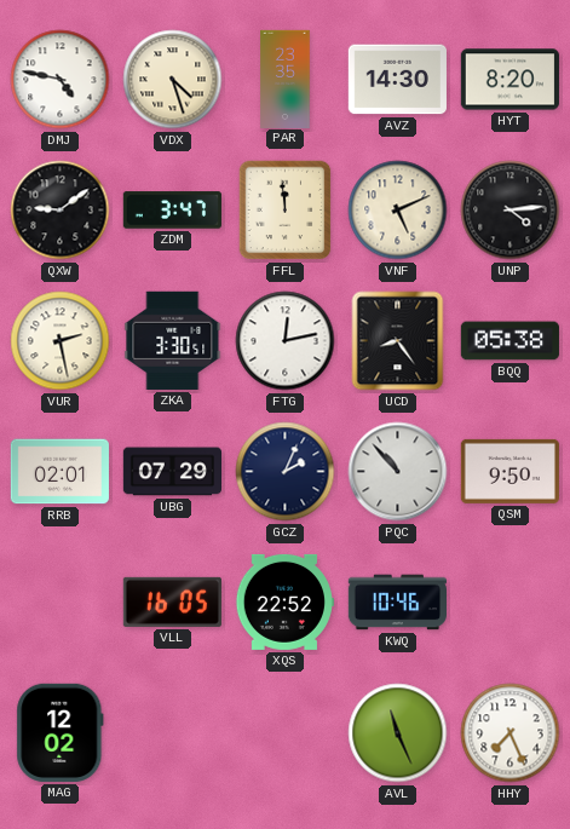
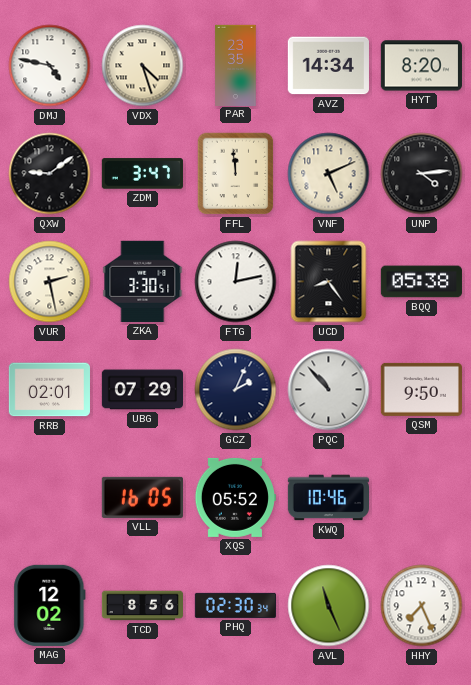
AVZ: 14:30 -> 14:34 (328, 66)
XQS: 22:52 -> 05:52 (235, 497)
TCD: none -> 8:56 (142, 606)
PHQ: none -> 02:30 (235, 605)
